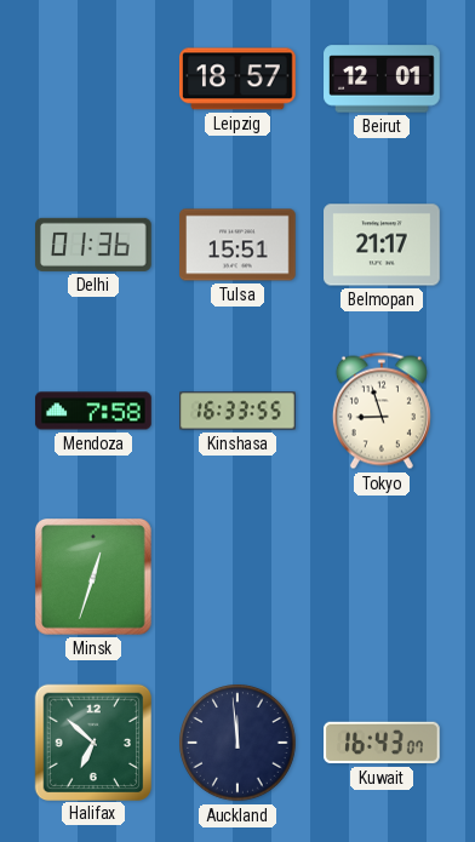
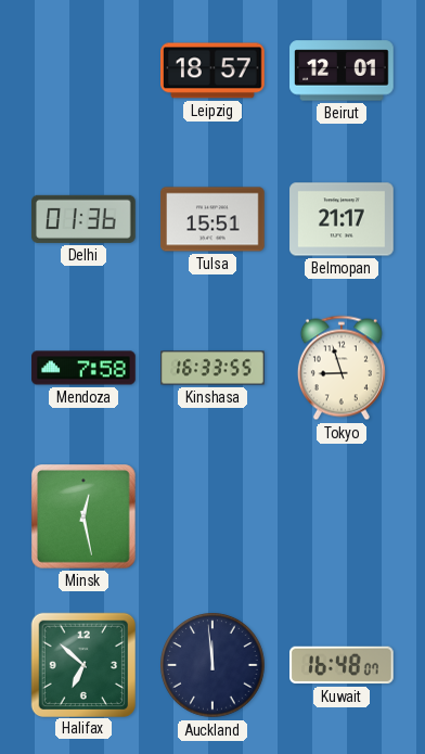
Minsk: 12:33 -> 12:28 (85, 517)
Kuwait: 16:43 -> 16:48 (343, 665)
